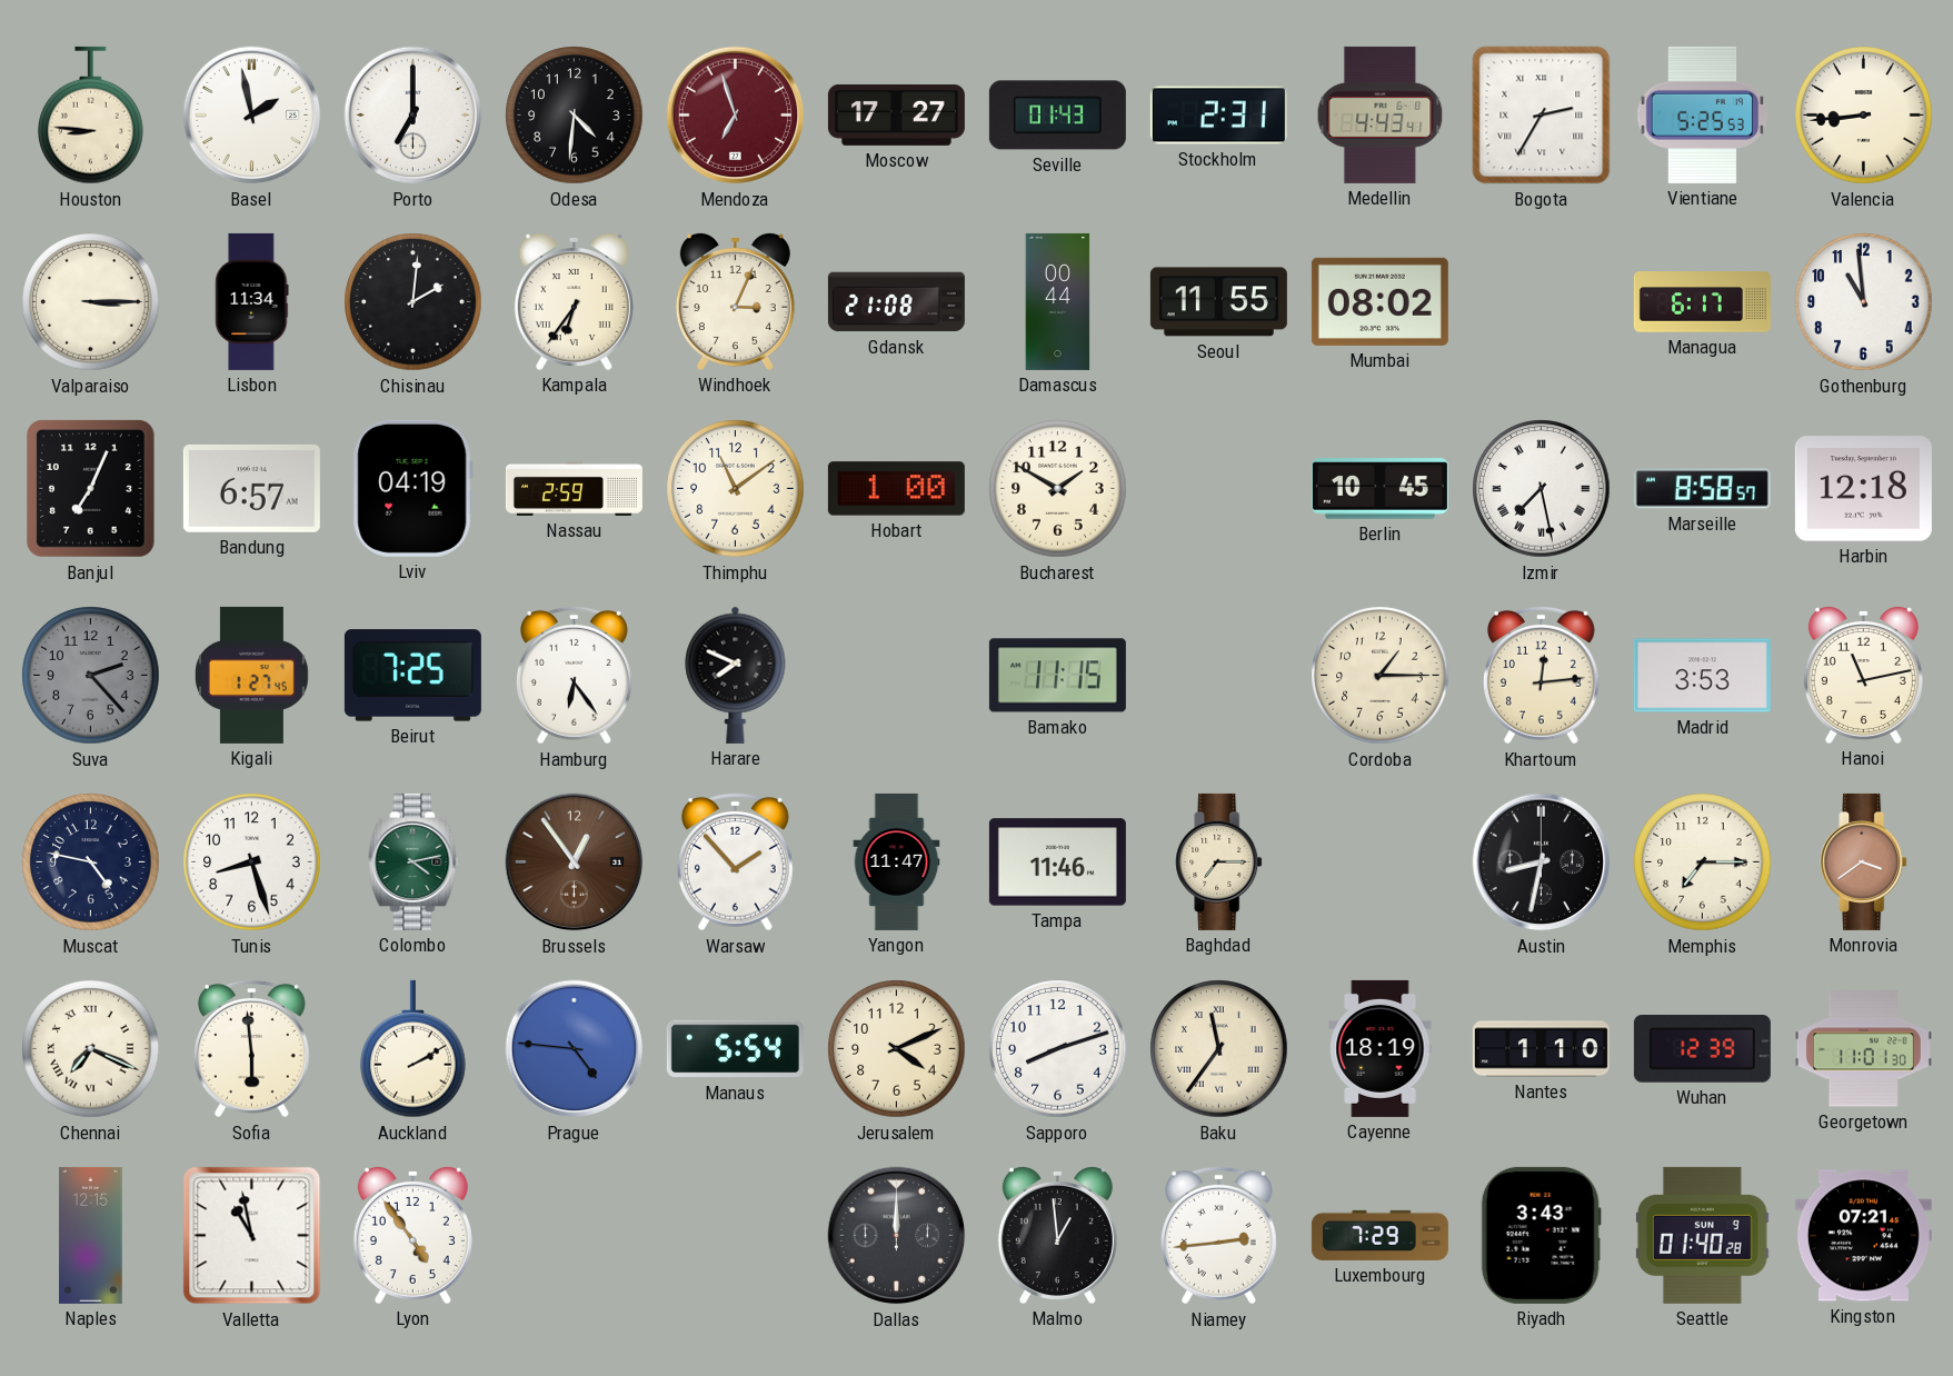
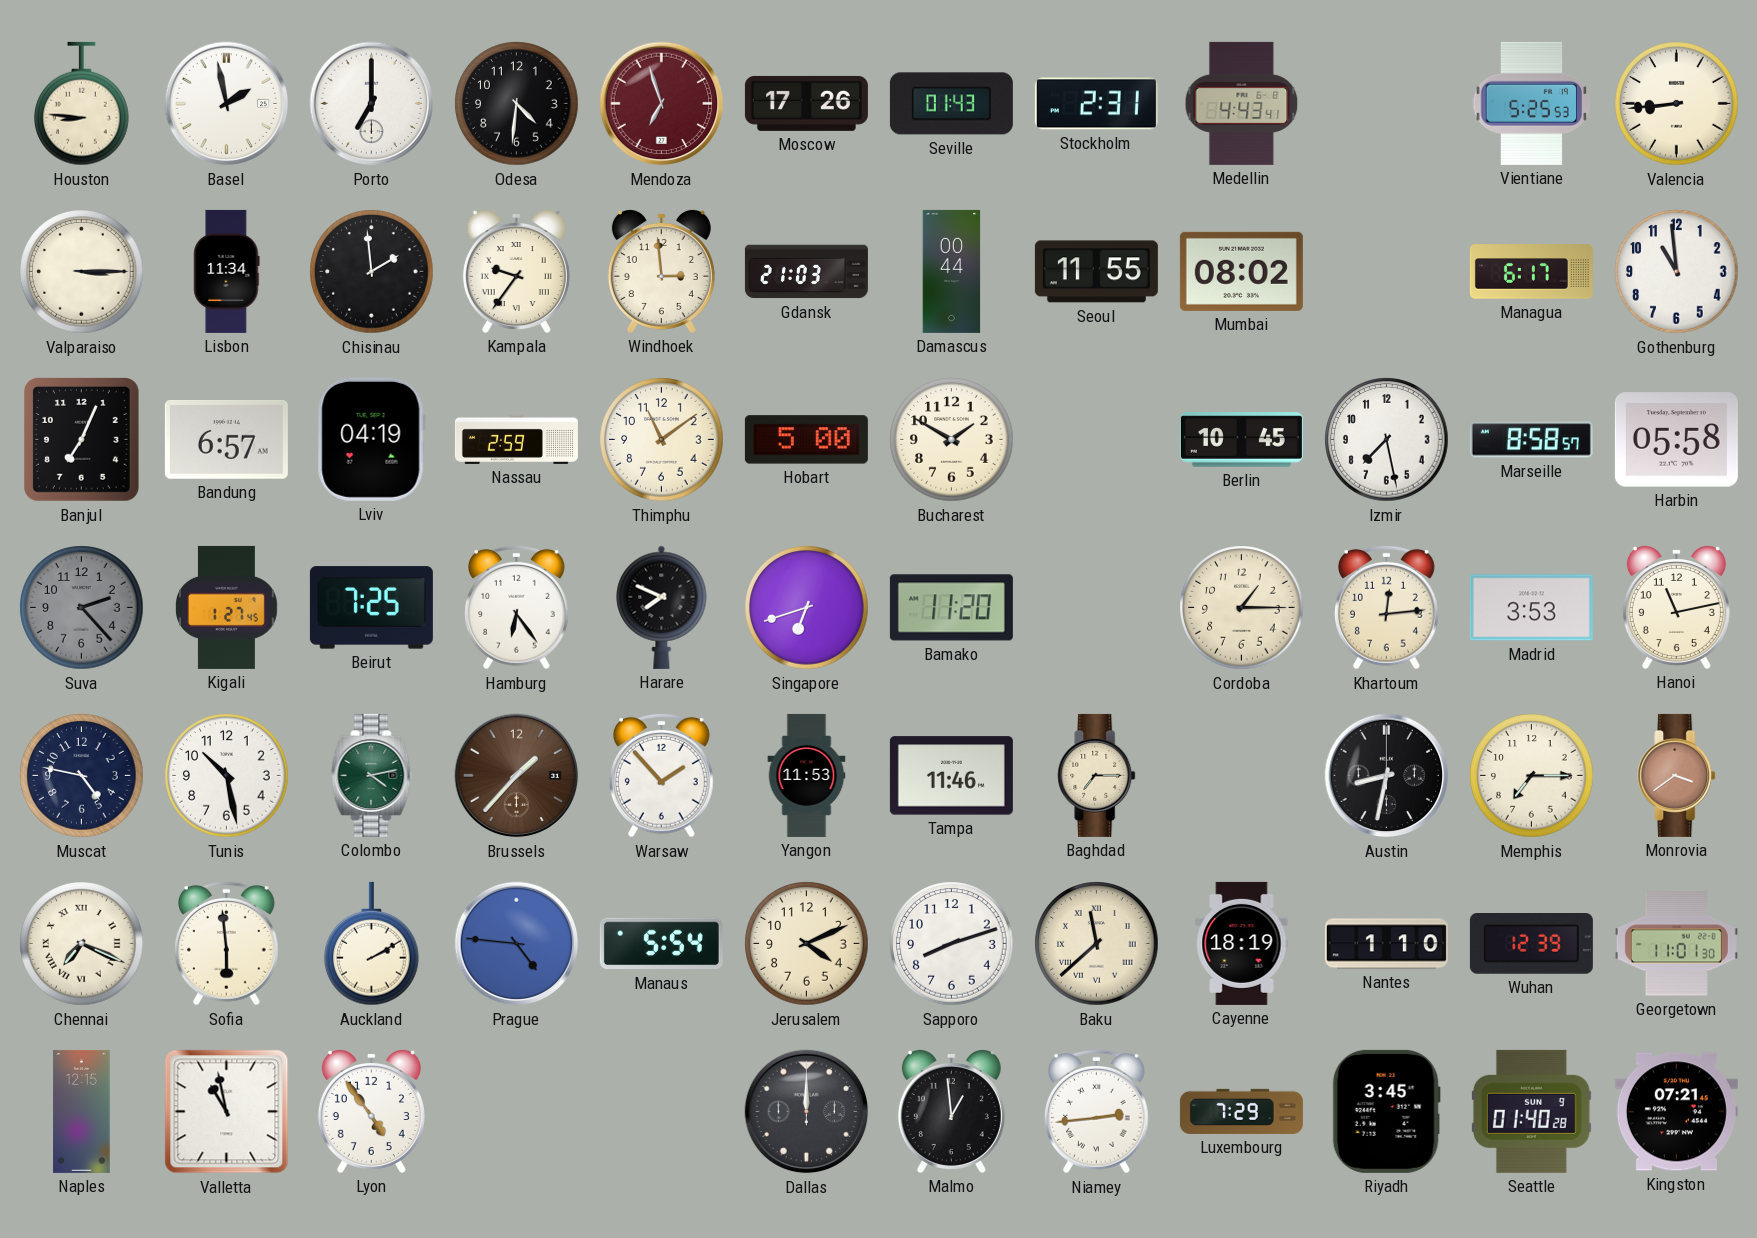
Moscow: 17:27 -> 17:26 (806, 103)
Bogota: 2:35 -> none (1542, 116)
Chisinau: 2:01 -> 1:59 (372, 272)
Kampala: 6:36 -> 9:36 (516, 271)
Windhoek: 3:04 -> 2:59 (661, 271)
Gdansk: 21:08 -> 21:03 (806, 272)
Hobart: 1:00 -> 5:00 (806, 440)
Izmir numerals: Roman -> Arabic (1387, 440)
Harbin: 12:18 -> 05:58 (1676, 440)
Singapore: none -> 6:42 (807, 608)
Bamako: 11:15 -> 11:20 (951, 608)
Tunis: 8:27 -> 10:28 (227, 776)
Brussels: 12:54 -> 1:37 (517, 776)
Yangon: 11:47 -> 11:53 (807, 775)
Baku: 11:36 -> 11:38 (1097, 944)
Riyadh: 3:43 -> 3:45 (1386, 1111)
